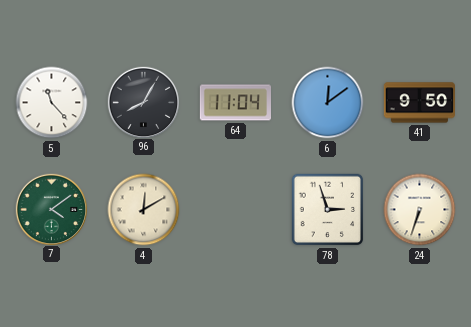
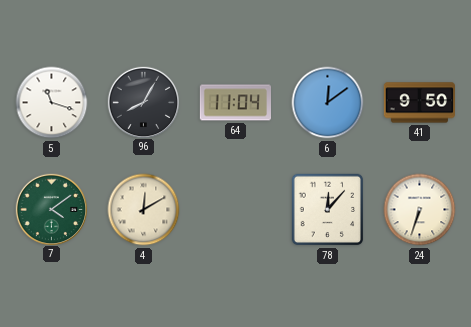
5: 11:23 -> 11:18 (52, 103)
78: 2:57 -> 12:07 (328, 210)
